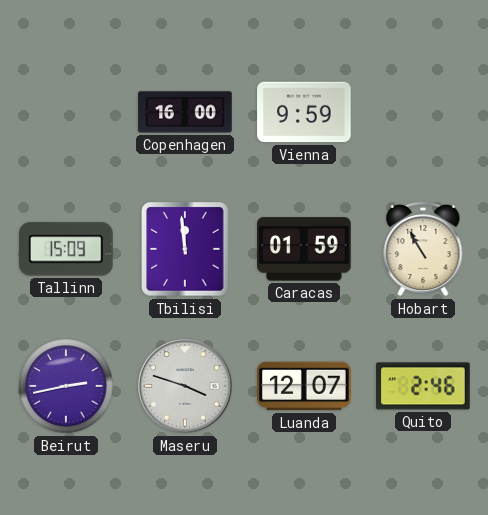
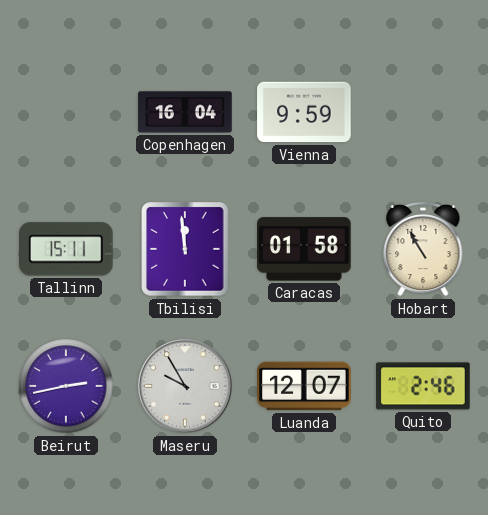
Copenhagen: 16:00 -> 16:04 (185, 112)
Tallinn: 15:09 -> 15:11 (67, 249)
Caracas: 01:59 -> 01:58 (304, 249)
Maseru: 3:48 -> 9:55 (185, 386)
